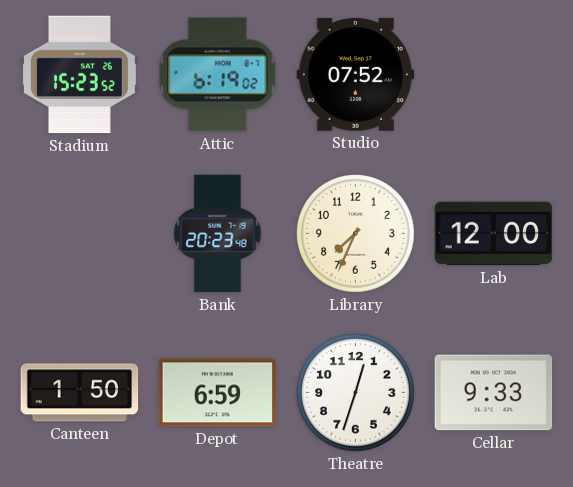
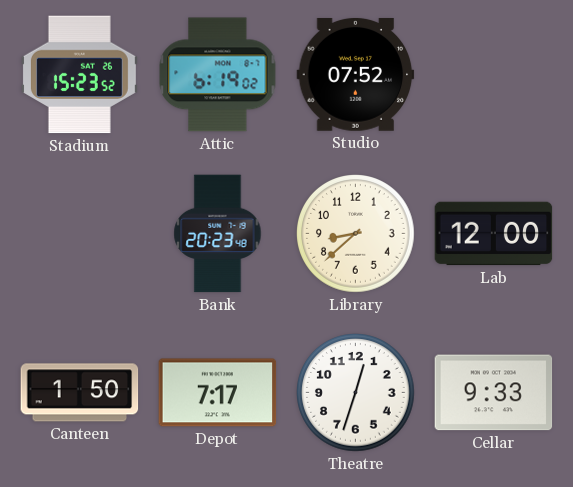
Library: 7:34 -> 8:38 (356, 234)
Depot: 6:59 -> 7:17 (218, 393)
